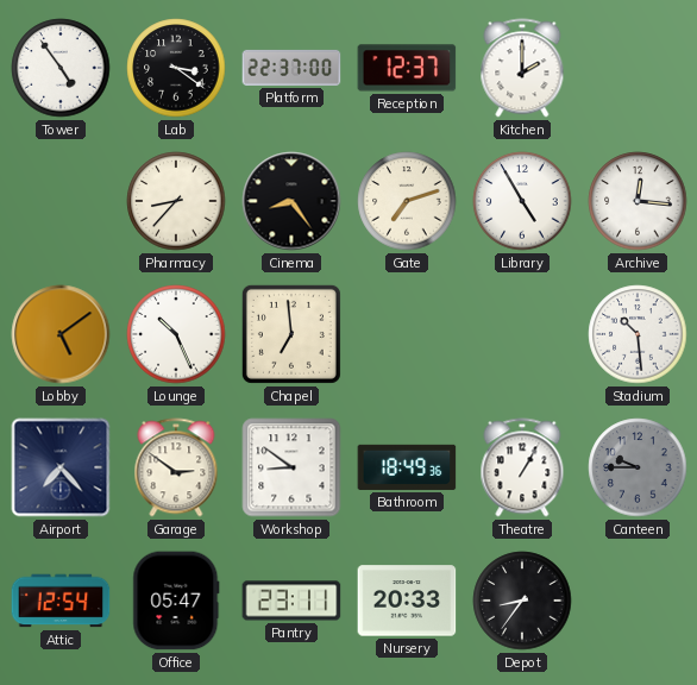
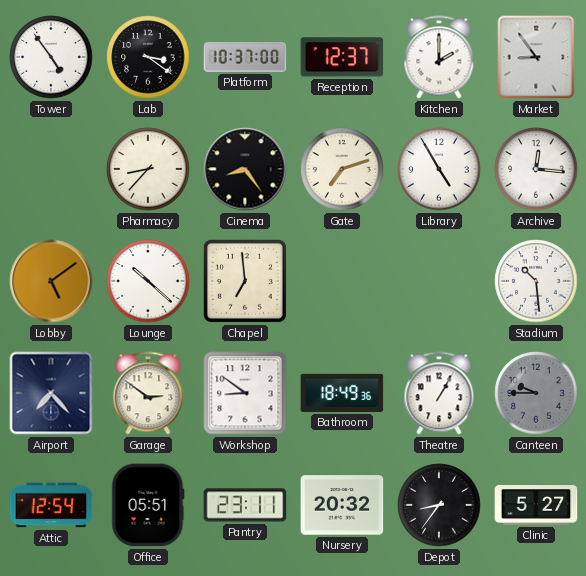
Platform: 22:37 -> 10:37 (245, 57)
Market: none -> 8:54 (536, 57)
Lounge: 10:26 -> 10:22 (148, 281)
Office: 05:47 -> 05:51 (148, 505)
Nursery: 20:33 -> 20:32 (342, 505)
Clinic: none -> 5:27 (536, 505)
